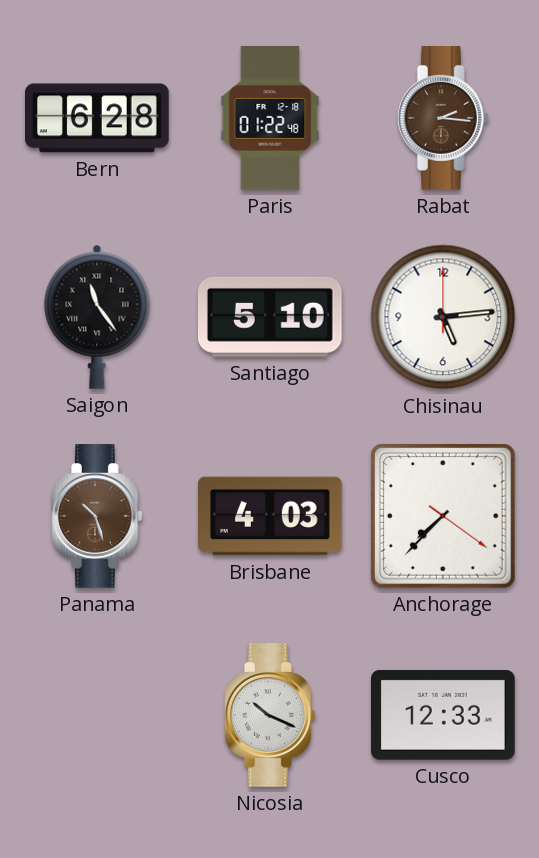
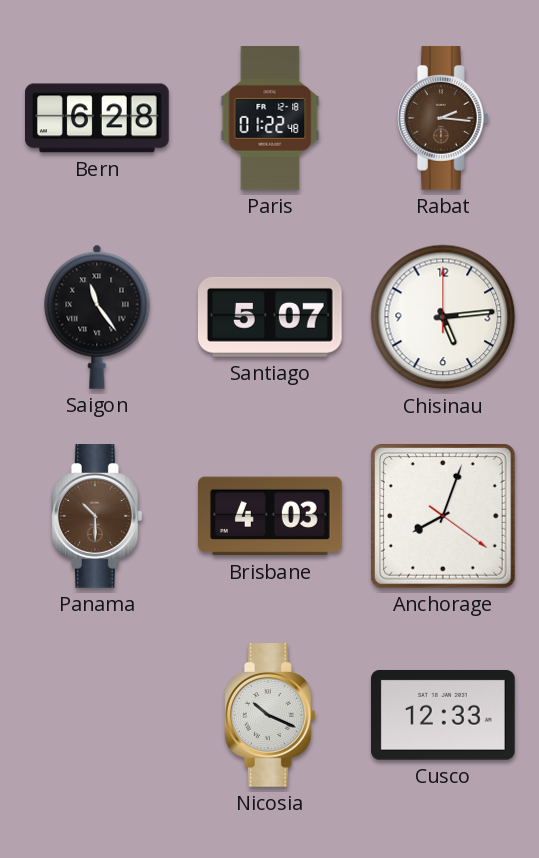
Santiago: 5:10 -> 5:07 (270, 317)
Panama: 10:27 -> 10:30 (98, 516)
Anchorage: 7:37 -> 8:03 (443, 516)
